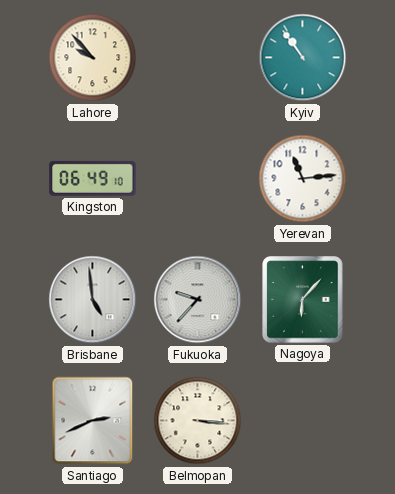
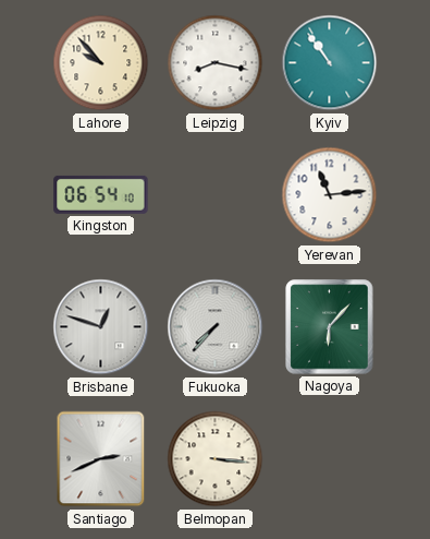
Leipzig: none -> 8:17 (216, 63)
Kingston: 06:49 -> 06:54 (101, 194)
Brisbane: 4:59 -> 12:48 (101, 327)
Fukuoka: 9:37 -> 7:37 (216, 327)
